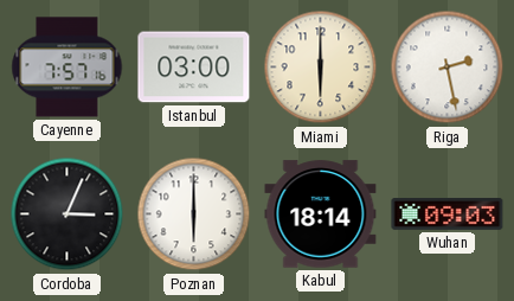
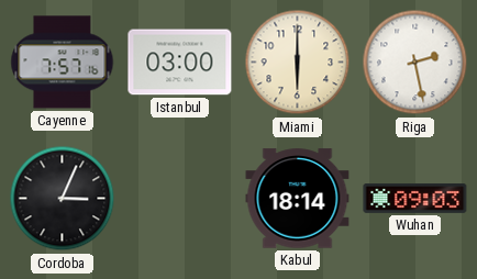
Poznan: 6:00 -> none (194, 214)
